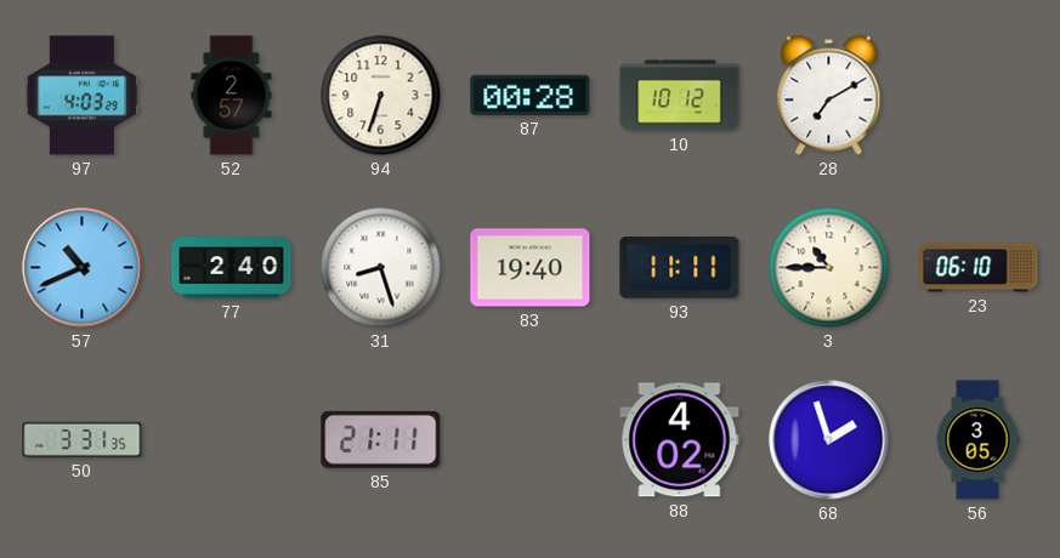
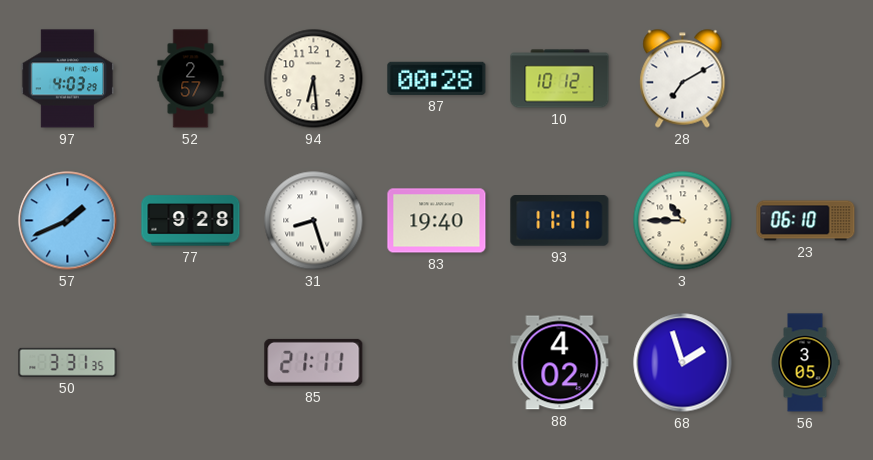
94: 6:33 -> 6:29 (314, 79)
57: 10:41 -> 1:41 (68, 221)
77: 2:40 -> 9:28 (191, 221)
